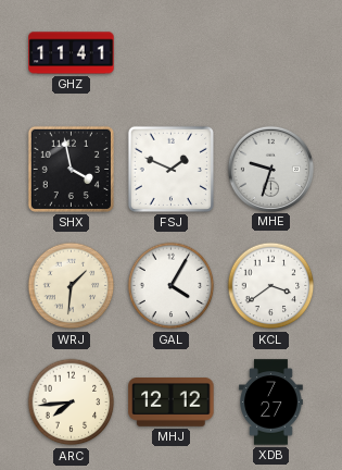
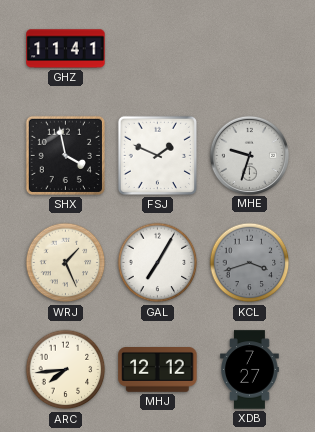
WRJ: 1:31 -> 1:26 (66, 263)
GAL: 4:05 -> 7:05 (158, 263)
KCL: 3:39 -> 3:42 (250, 263)
KCL dial: white -> grey (250, 263)
